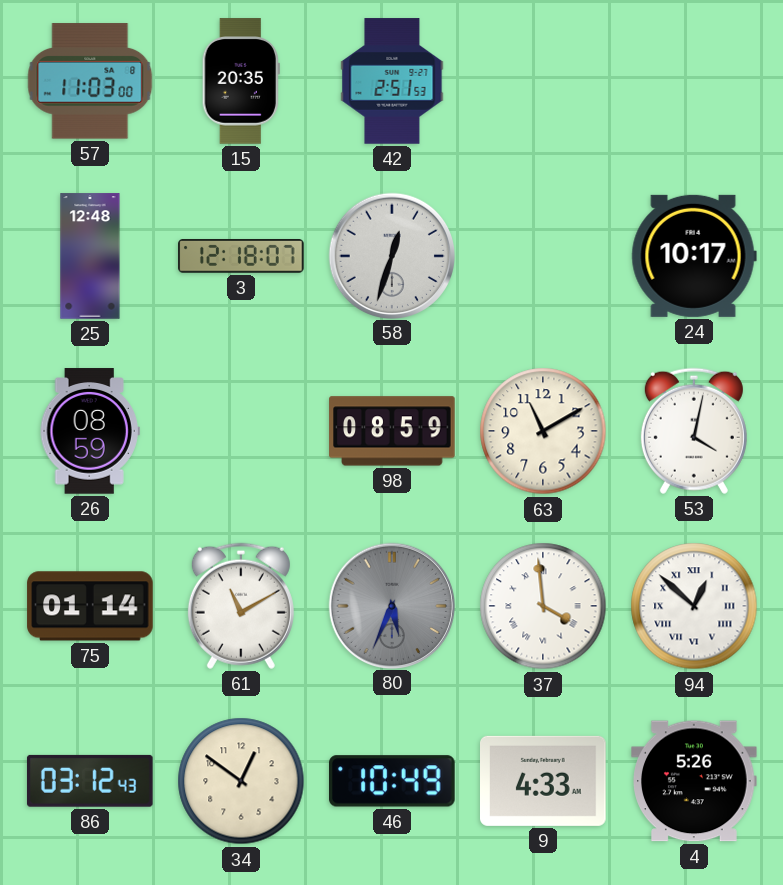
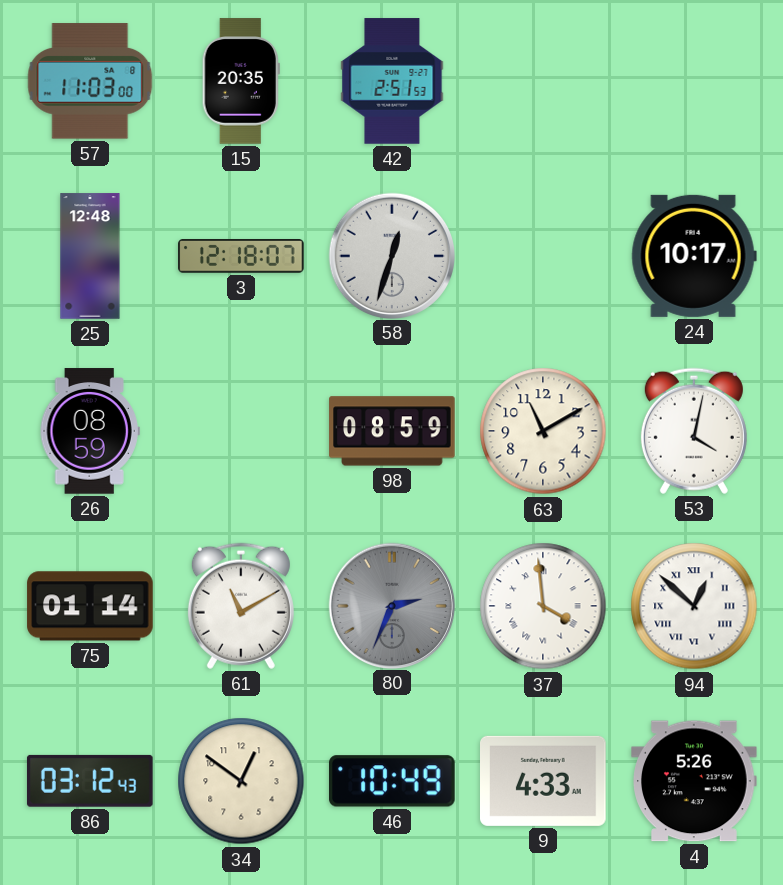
80: 5:34 -> 2:34 (391, 605)
